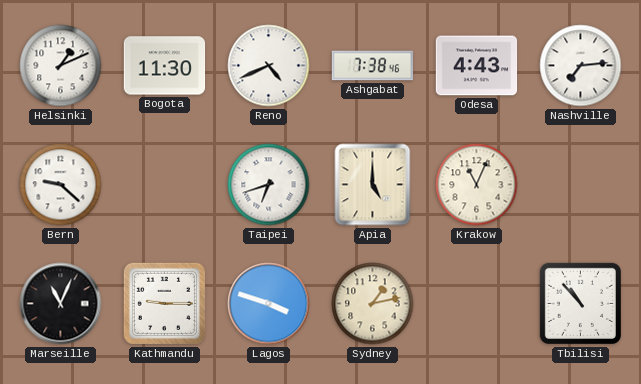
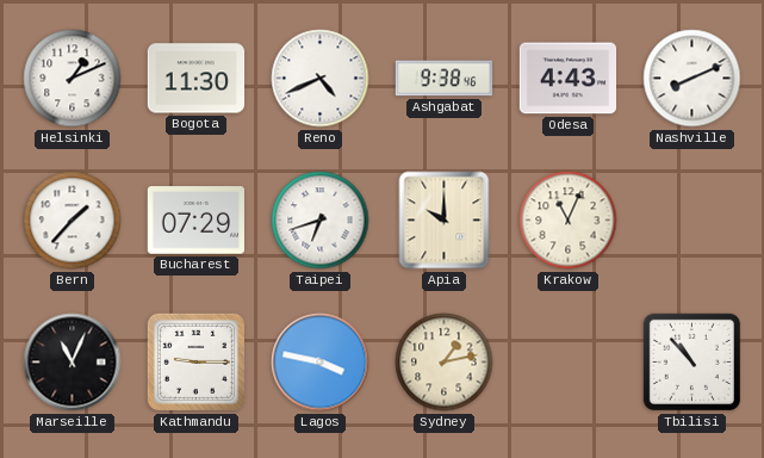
Ashgabat: 7:38 -> 9:38 (445, 79)
Nashville: 7:14 -> 8:11 (692, 79)
Bern: 9:22 -> 1:37 (73, 221)
Bucharest: none -> 07:29 (195, 221)
Apia: 5:00 -> 10:00 (445, 221)
Lagos: 3:48 -> 3:47 (321, 363)
